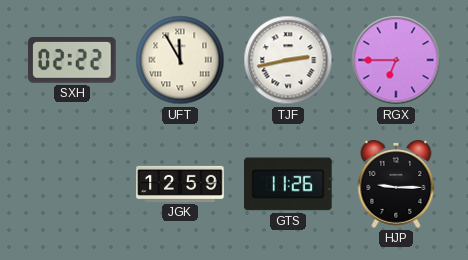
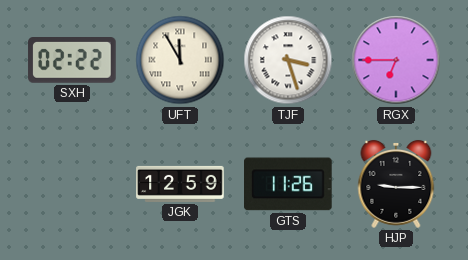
TJF: 2:43 -> 3:27 (288, 60)
